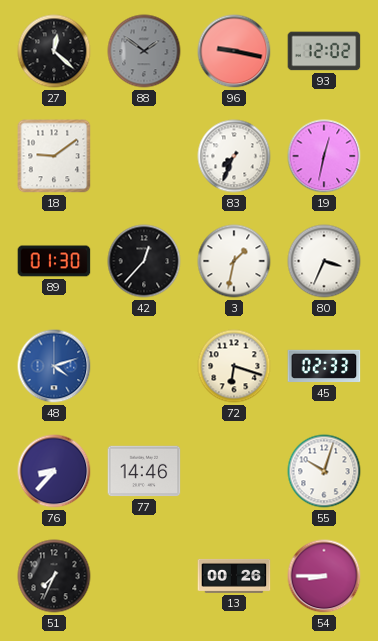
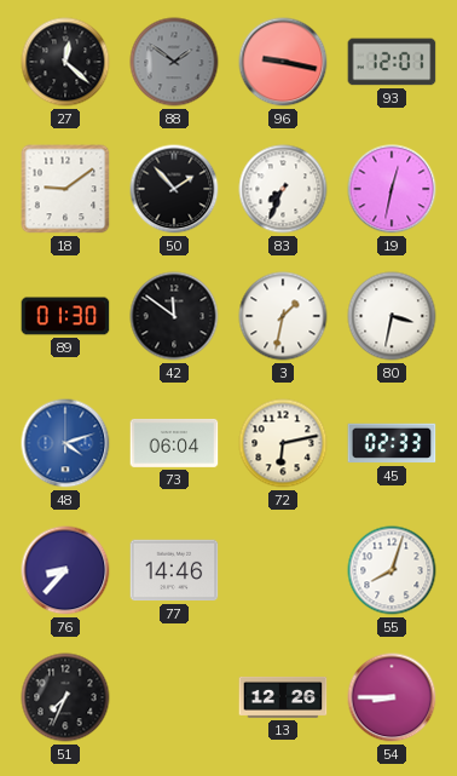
93: 12:02 -> 12:01 (392, 62)
50: none -> 1:53 (174, 189)
42: 12:37 -> 11:51 (174, 316)
80: 3:34 -> 3:32 (392, 316)
73: none -> 06:04 (174, 443)
72: 6:18 -> 6:13 (283, 443)
55: 10:03 -> 8:03 (392, 570)
13: 00:26 -> 12:26 (283, 697)
